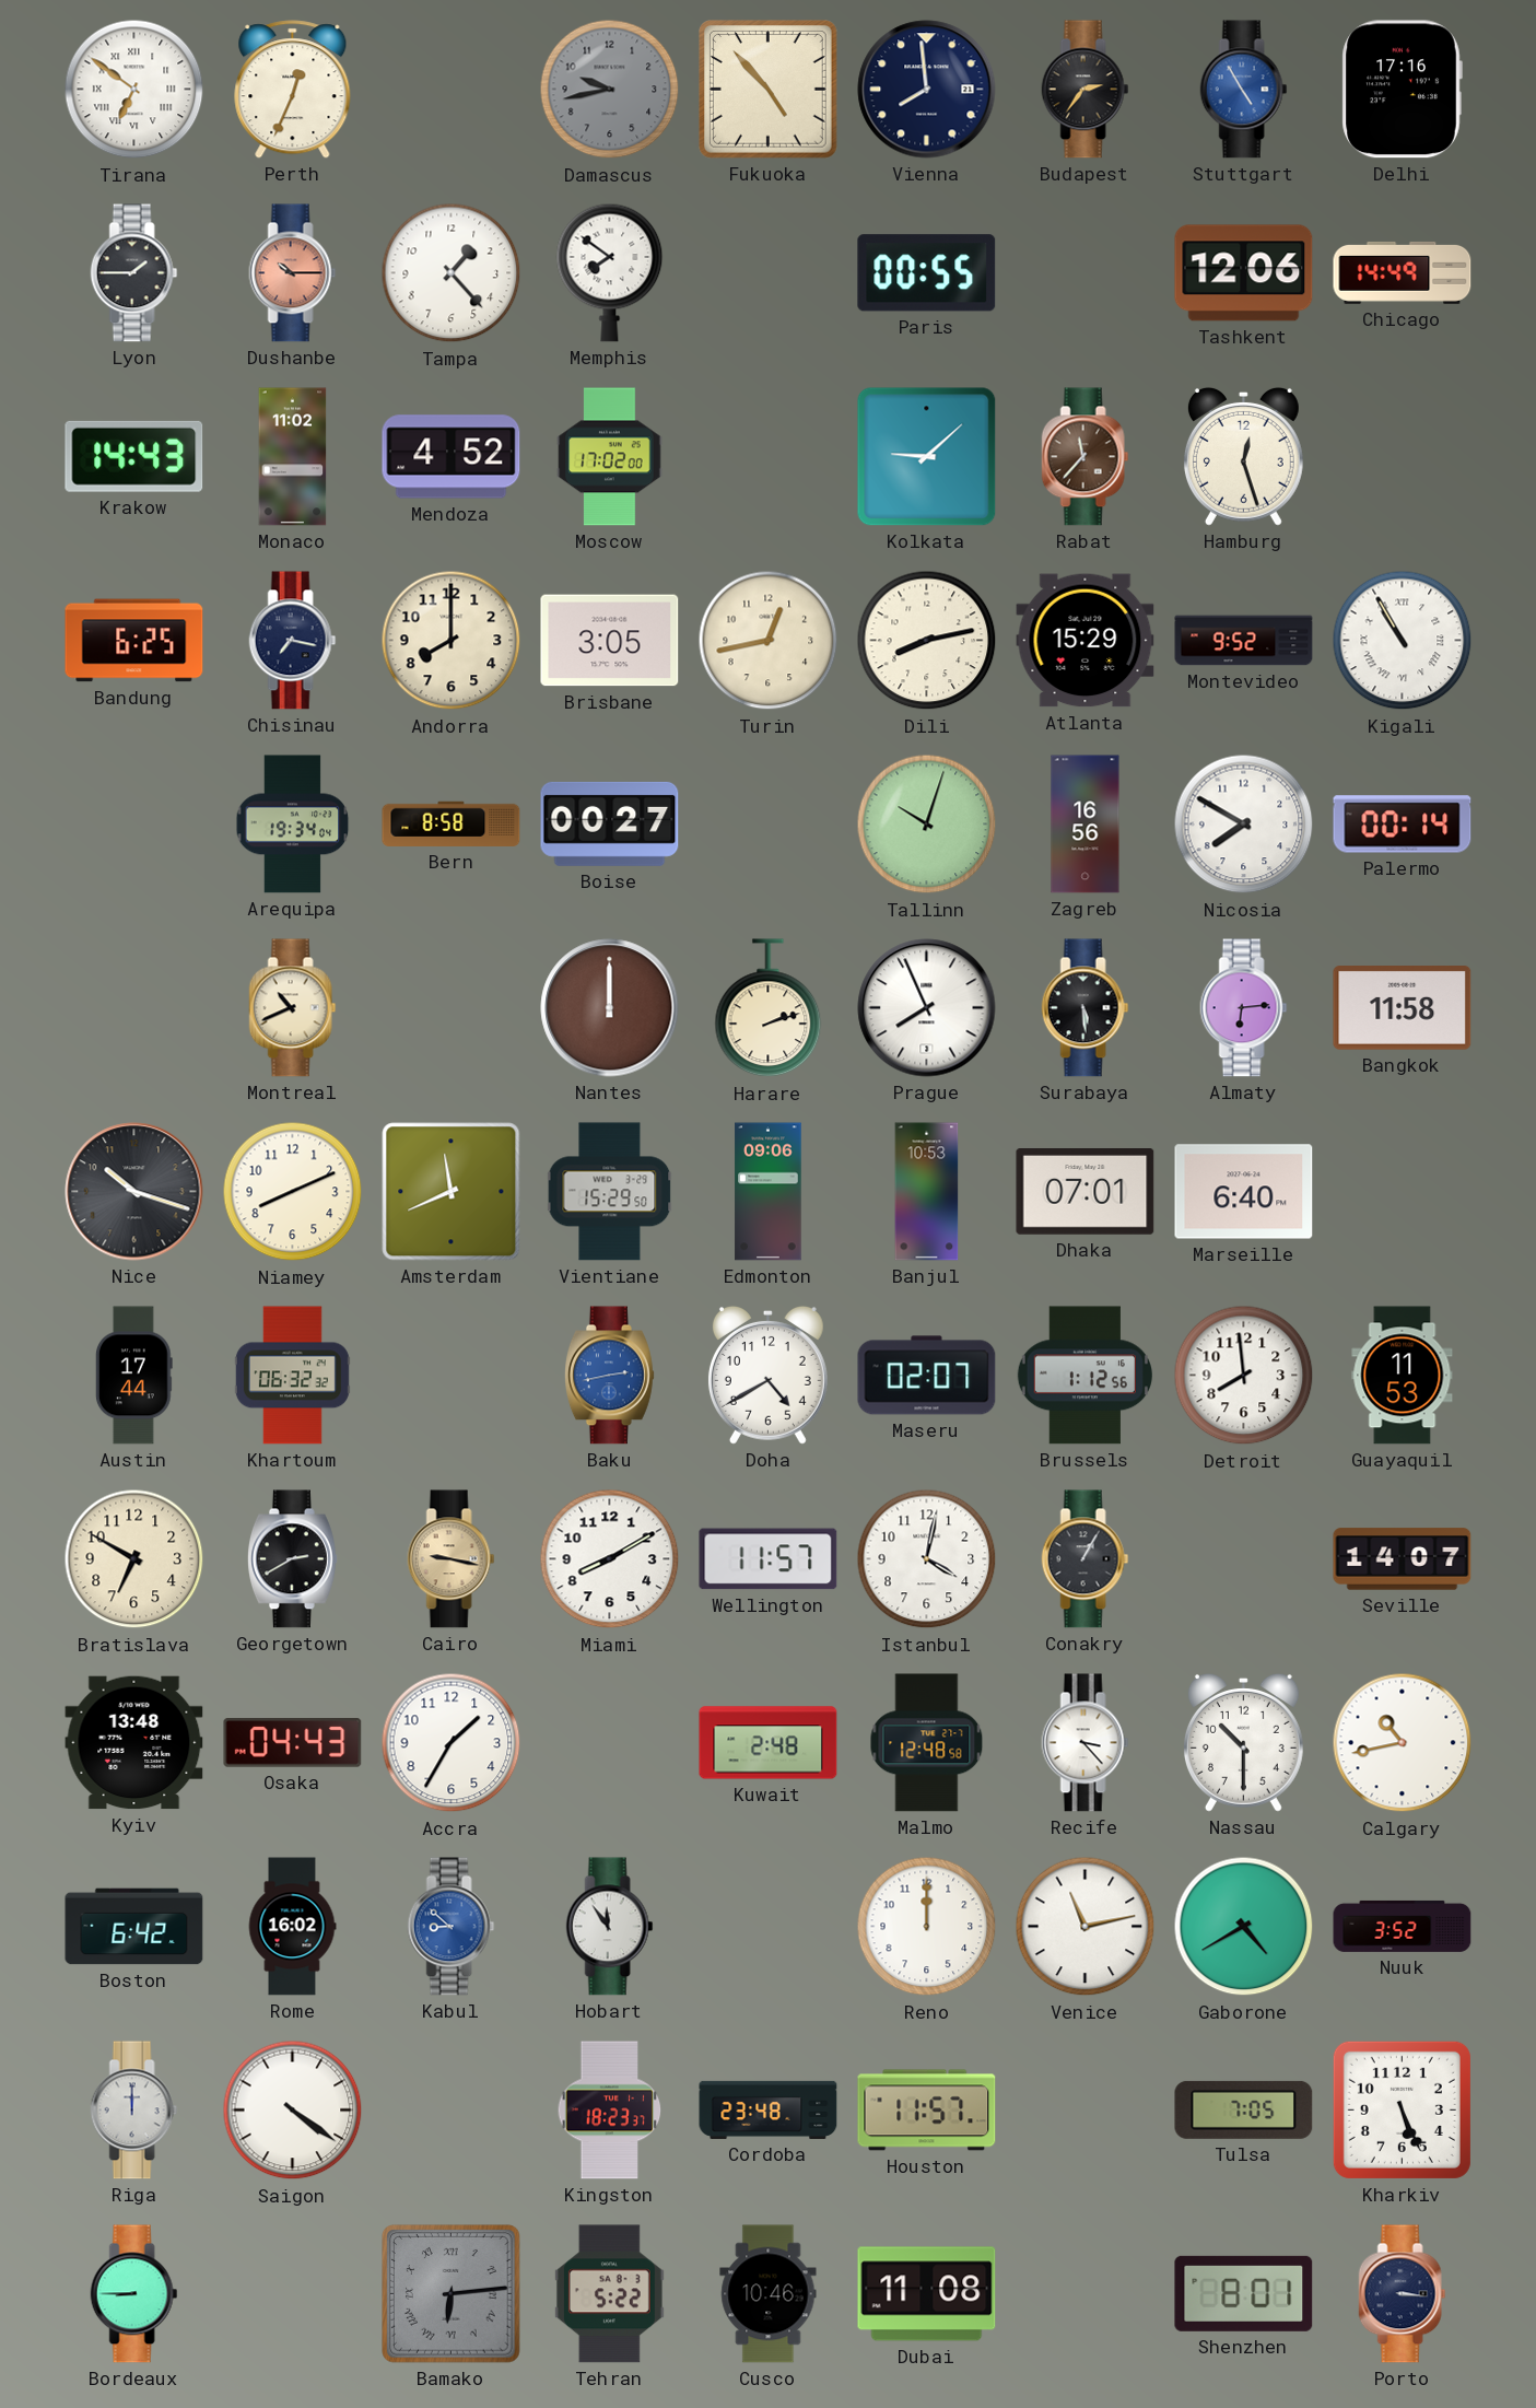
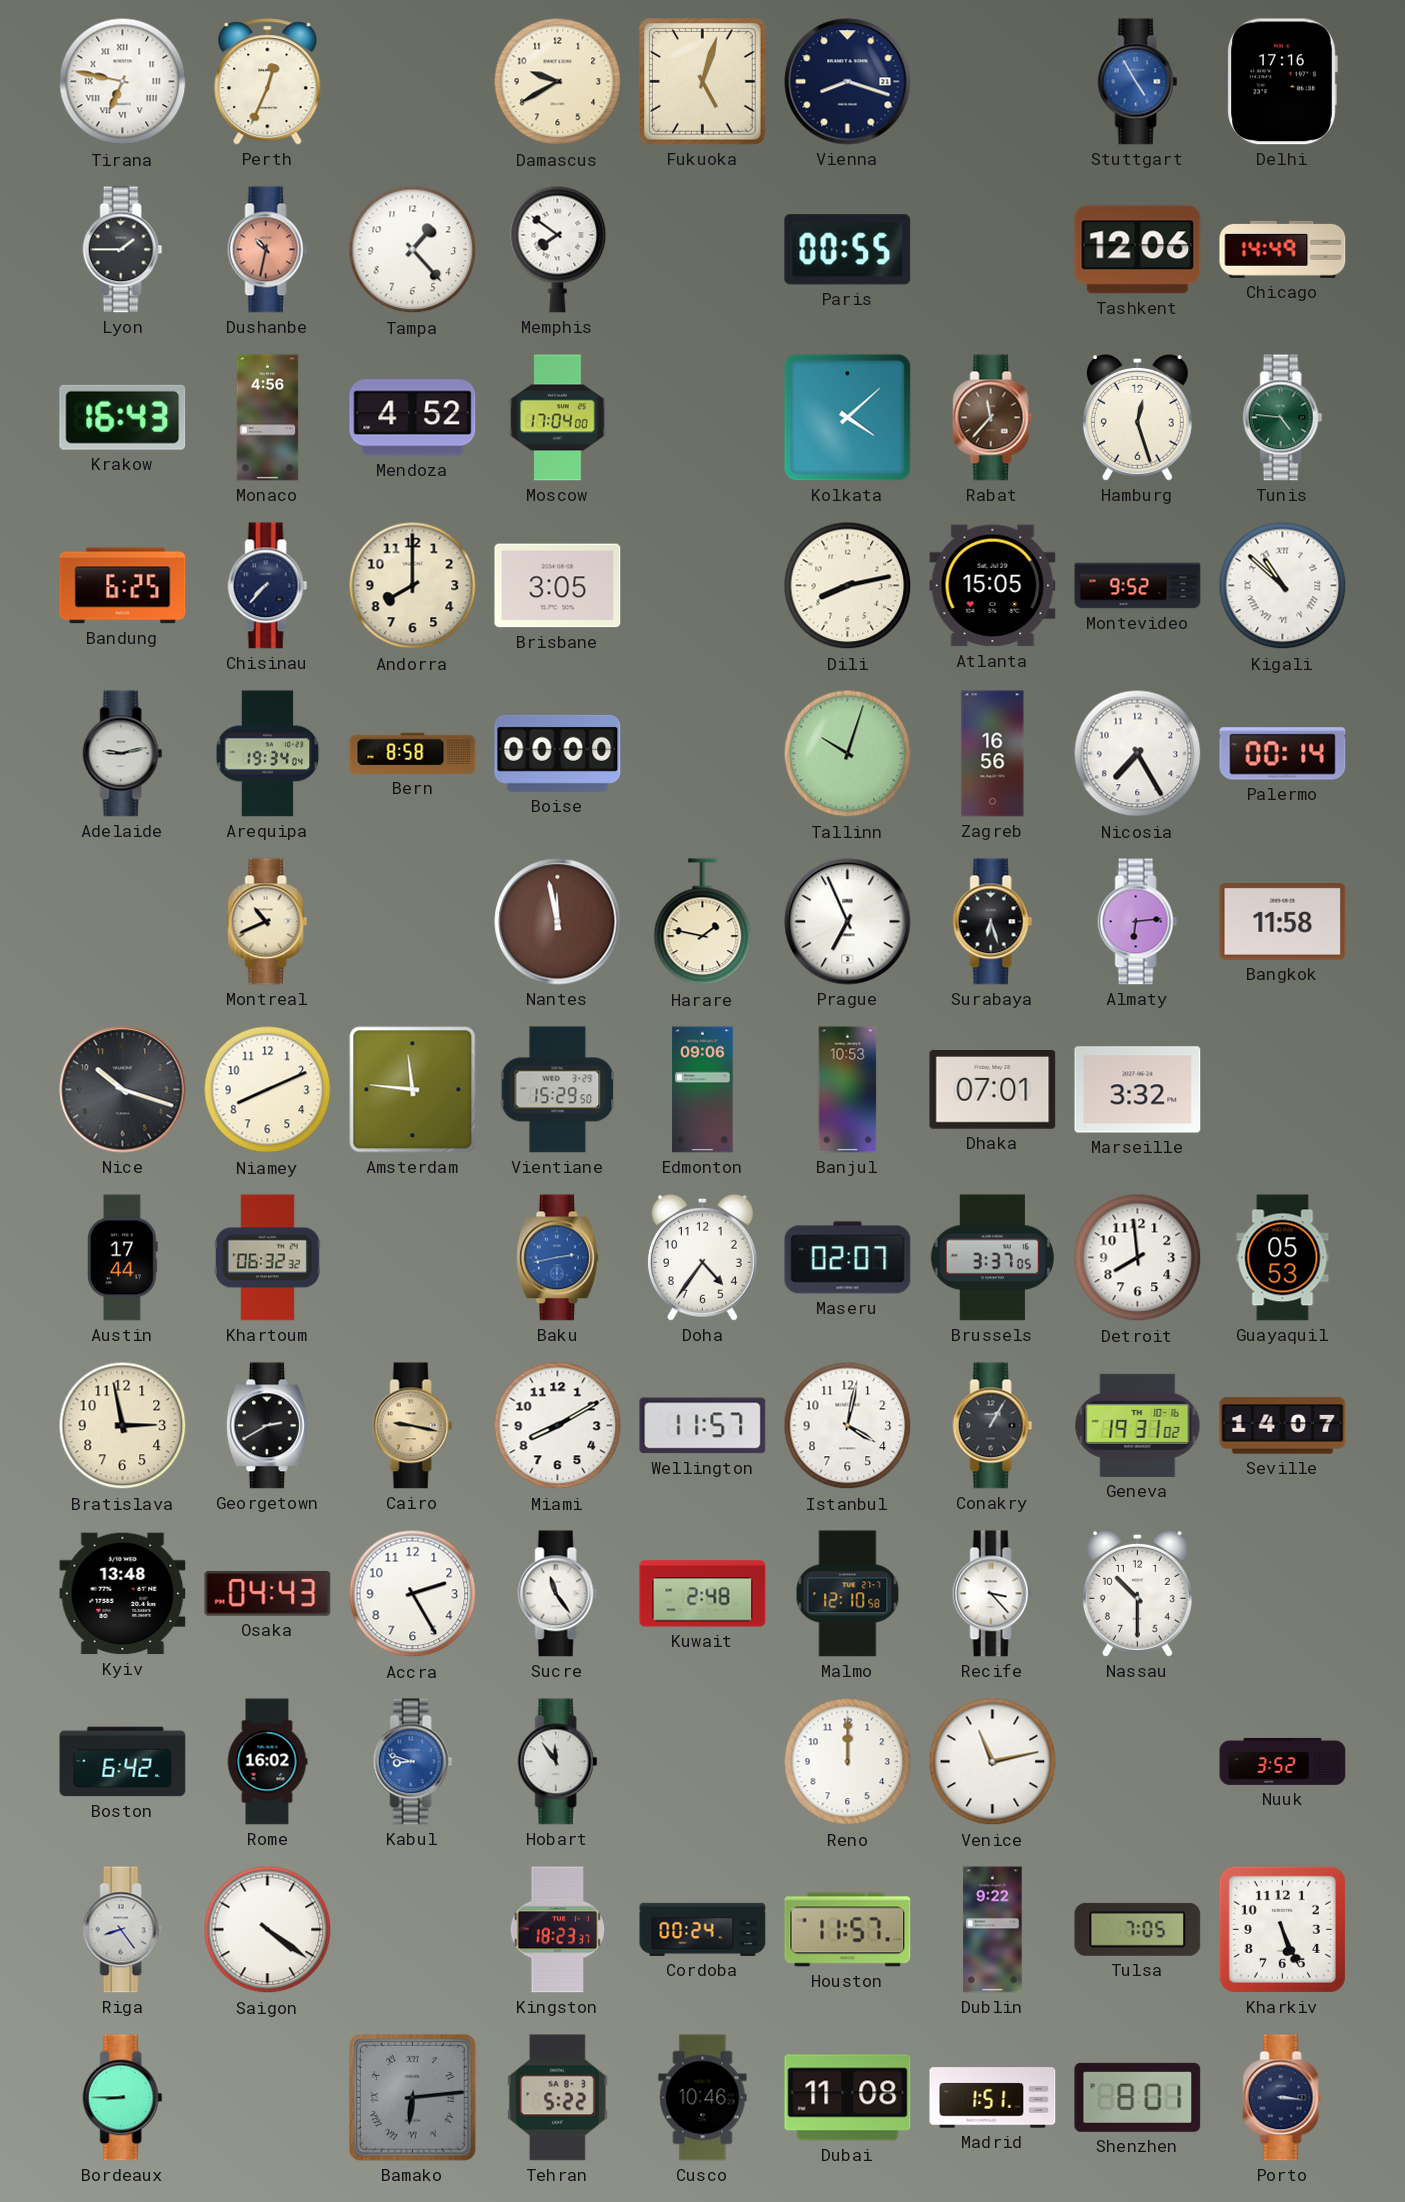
Tirana: 6:51 -> 6:47 (123, 82)
Damascus: 9:43 -> 9:40 (558, 82)
Damascus dial: grey -> cream (558, 82)
Fukuoka: 4:53 -> 5:03 (703, 82)
Vienna: 7:59 -> 8:18 (848, 82)
Budapest: 2:36 -> none (1086, 90)
Dushanbe: 10:15 -> 10:32 (268, 250)
Krakow: 14:43 -> 16:43 (123, 417)
Monaco: 11:02 -> 4:56 (268, 418)
Moscow: 17:02 -> 17:04 (558, 418)
Kolkata: 9:08 -> 4:08 (848, 418)
Tunis: none -> 4:46 (1283, 418)
Chisinau: 7:17 -> 7:37 (268, 586)
Turin: 12:43 -> none (769, 641)
Atlanta: 15:29 -> 15:05 (993, 586)
Kigali: 10:55 -> 10:52 (1283, 586)
Adelaide: none -> 9:13 (123, 754)
Boise: 00:27 -> 00:00 (558, 753)
Nicosia: 7:50 -> 7:25 (1138, 754)
Nantes: 12:00 -> 11:58 (558, 922)
Harare: 2:12 -> 1:47 (703, 922)
Prague: 7:56 -> 6:56 (848, 922)
Surabaya: 5:29 -> 6:27 (993, 922)
Amsterdam: 11:41 -> 11:46 (413, 1090)
Marseille: 6:40 -> 3:32 (1138, 1090)
Doha: 4:40 -> 4:36 (702, 1257)
Brussels: 1:12 -> 3:37 (992, 1258)
Guayaquil: 11:53 -> 05:53 (1283, 1258)
Bratislava: 6:50 -> 2:58 (123, 1426)
Geneva: none -> 19:31 (1138, 1425)
Accra: 1:35 -> 2:25 (413, 1594)
Sucre: none -> 11:24 (558, 1594)
Malmo: 12:48 -> 12:10 (848, 1594)
Calgary: 10:43 -> none (1403, 1743)
Kabul: 8:52 -> 8:48 (413, 1762)
Gaborone: 4:40 -> none (1244, 1927)
Riga: 12:00 -> 8:24 (123, 1930)
Cordoba: 23:48 -> 00:24 (703, 1929)
Dublin: none -> 9:22 (993, 1930)
Madrid: none -> 1:51 (993, 2098)
